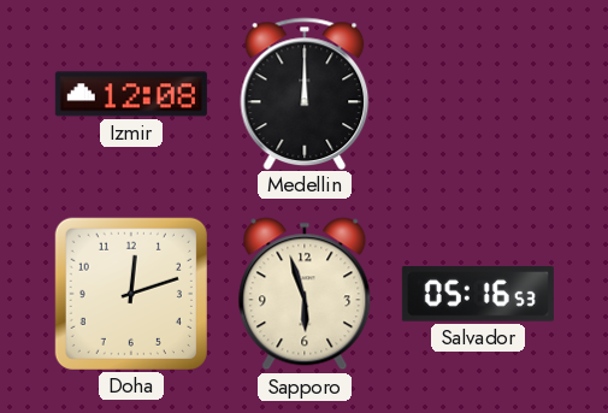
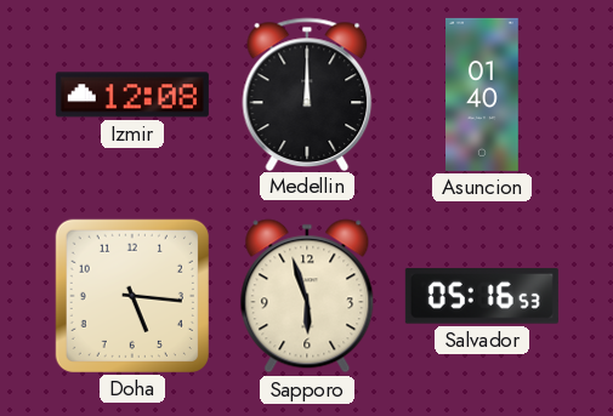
Asuncion: none -> 01:40 (483, 95)
Doha: 12:12 -> 5:16 (132, 296)
